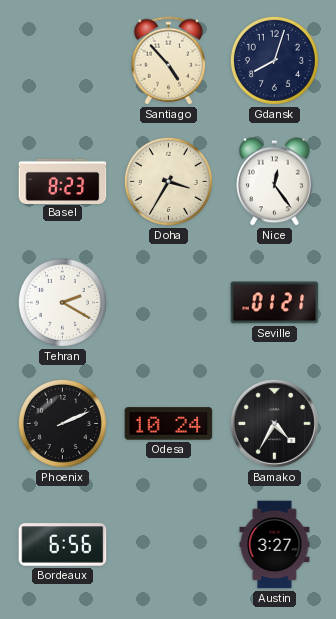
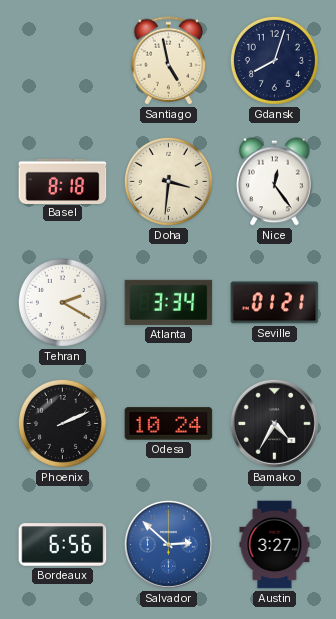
Santiago: 4:53 -> 4:58 (169, 61)
Basel: 8:23 -> 8:18 (63, 181)
Doha: 3:35 -> 3:31 (168, 181)
Atlanta: none -> 3:34 (169, 302)
Salvador: none -> 2:52 (168, 544)
